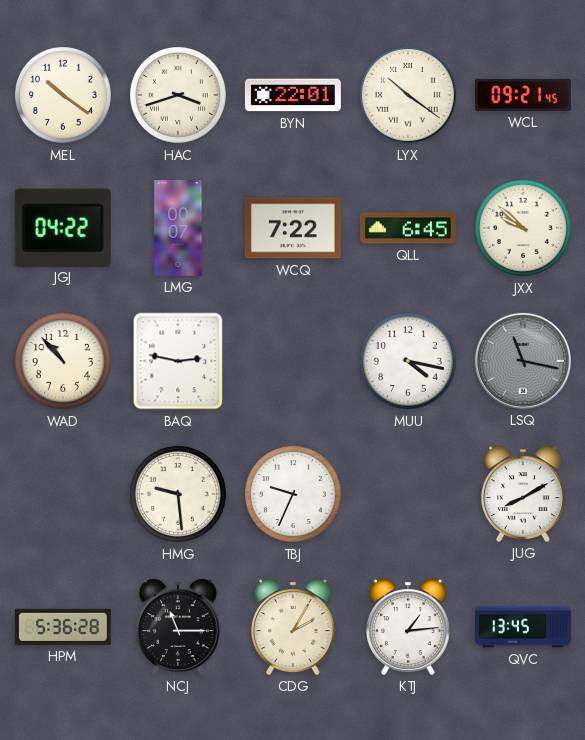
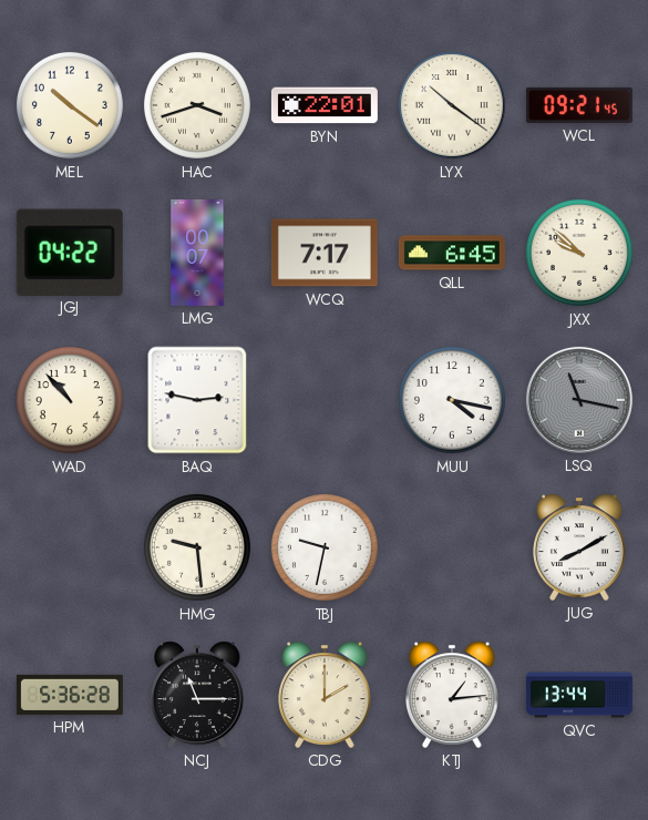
WCQ: 7:22 -> 7:17 (325, 253)
TBJ: 9:34 -> 9:32 (325, 547)
CDG: 2:05 -> 2:00 (325, 695)
QVC: 13:45 -> 13:44 (579, 695)
